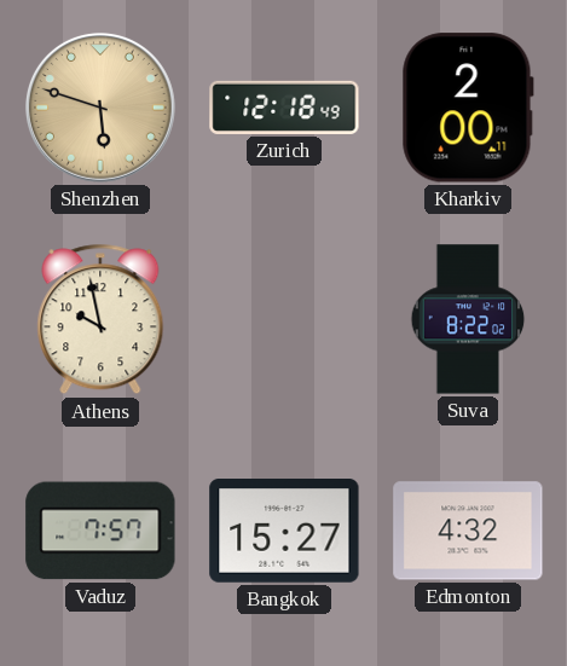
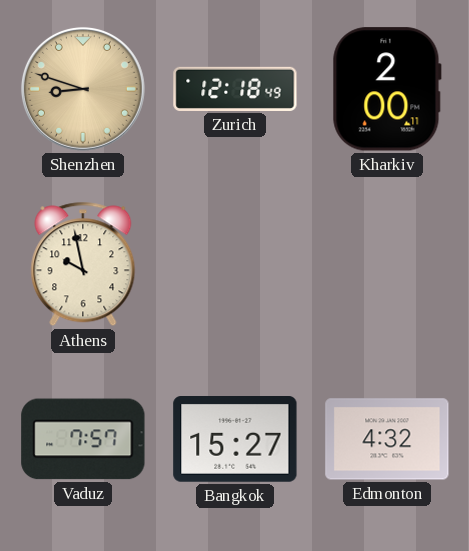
Shenzhen: 5:48 -> 8:48 (83, 89)
Suva: 8:22 -> none (468, 319)
